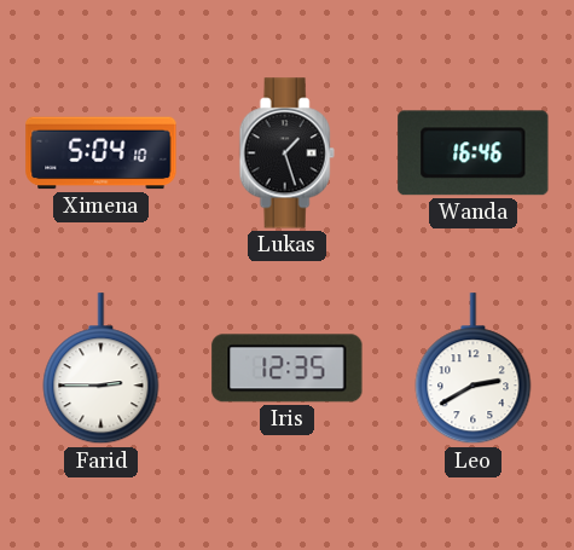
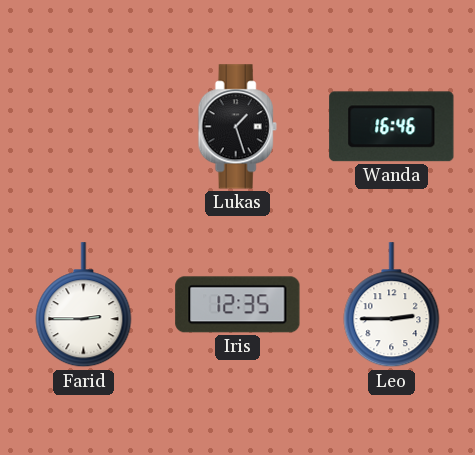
Ximena: 5:04 -> none (102, 154)
Leo: 2:40 -> 2:45 (392, 305)
